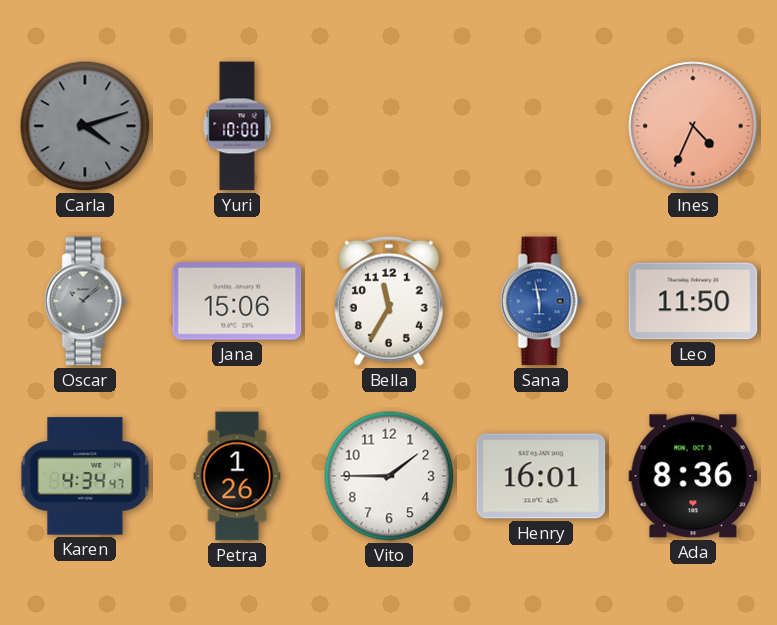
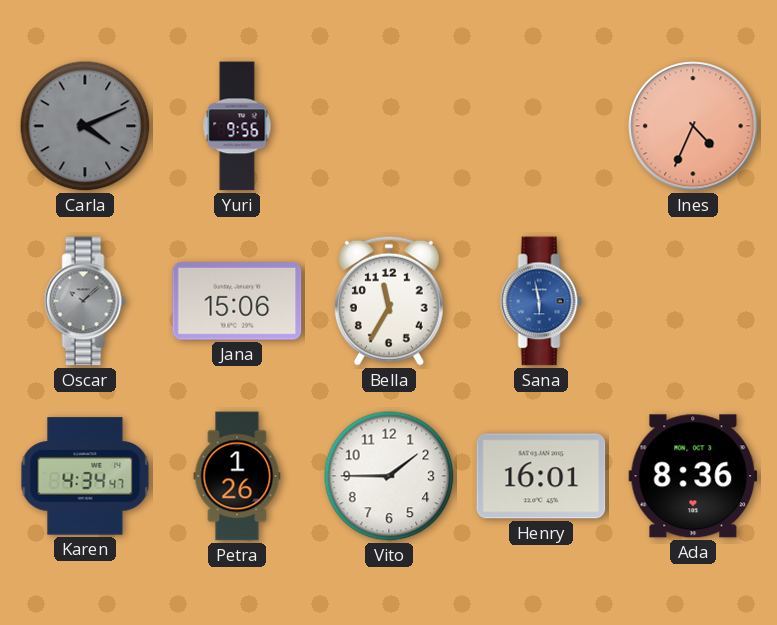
Carla: 4:12 -> 4:11 (85, 126)
Yuri: 10:00 -> 9:56 (237, 126)
Leo: 11:50 -> none (693, 301)
